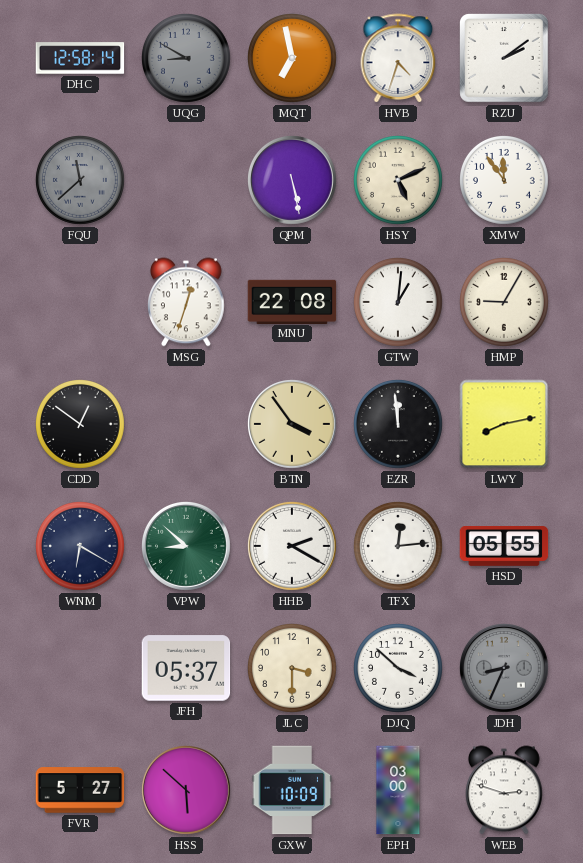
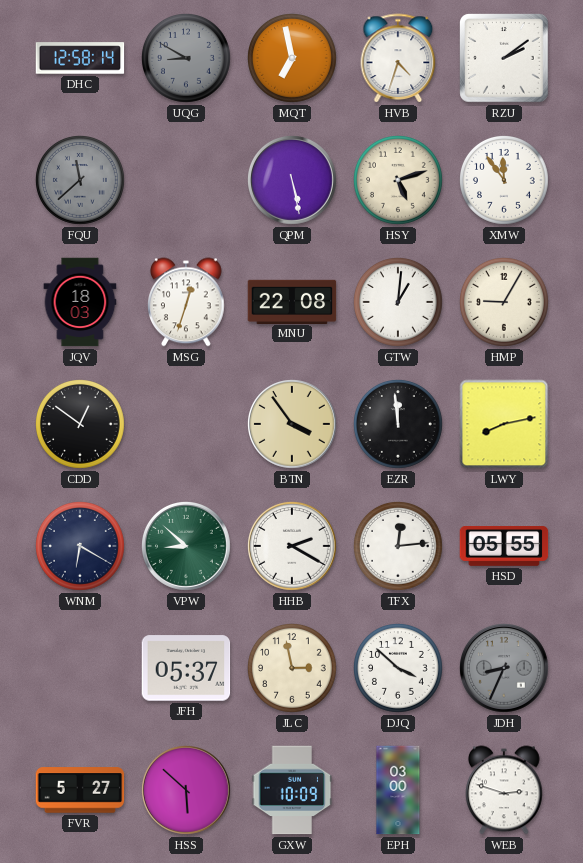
HSY: 5:11 -> 5:12 (399, 181)
JQV: none -> 18:03 (80, 302)
JLC: 3:30 -> 2:58 (293, 669)
